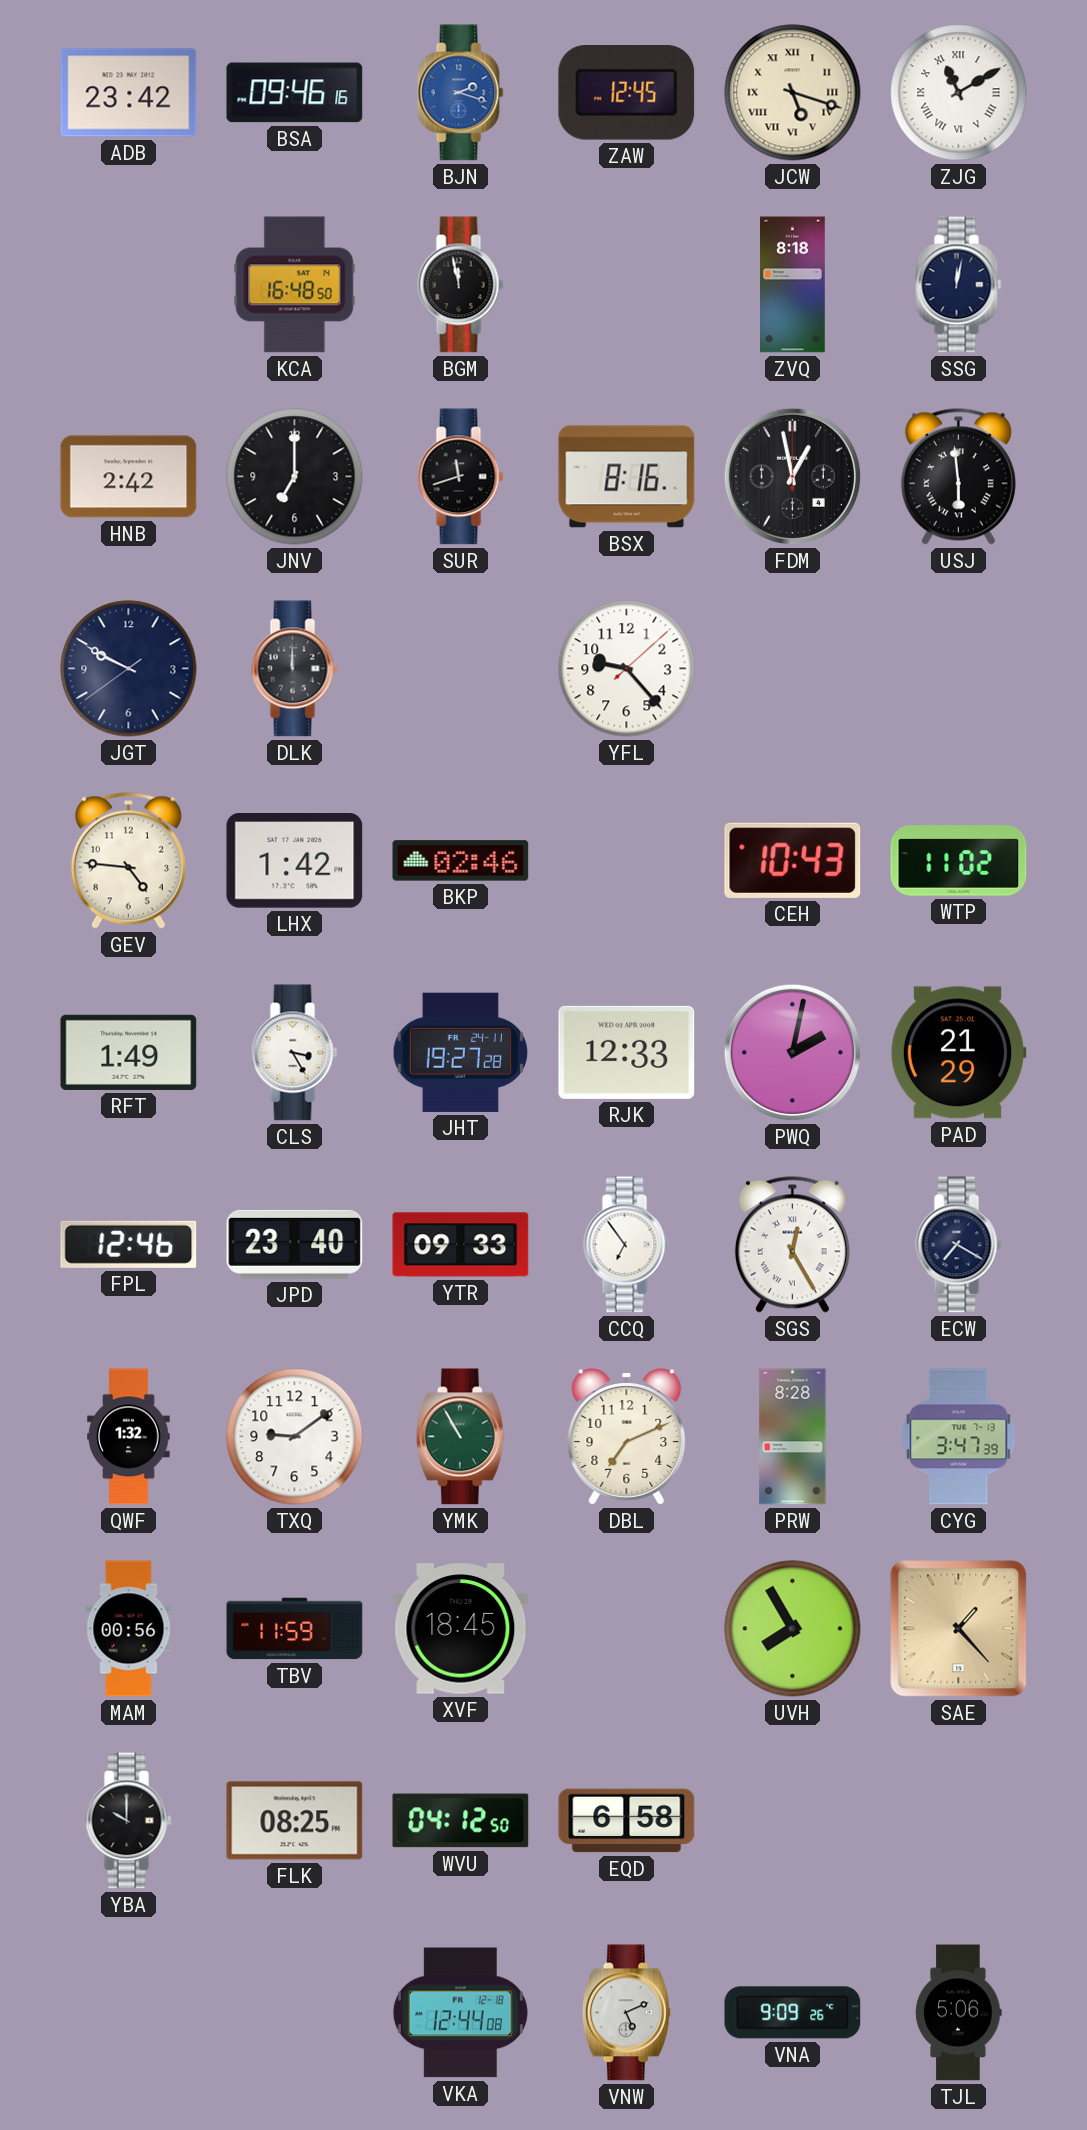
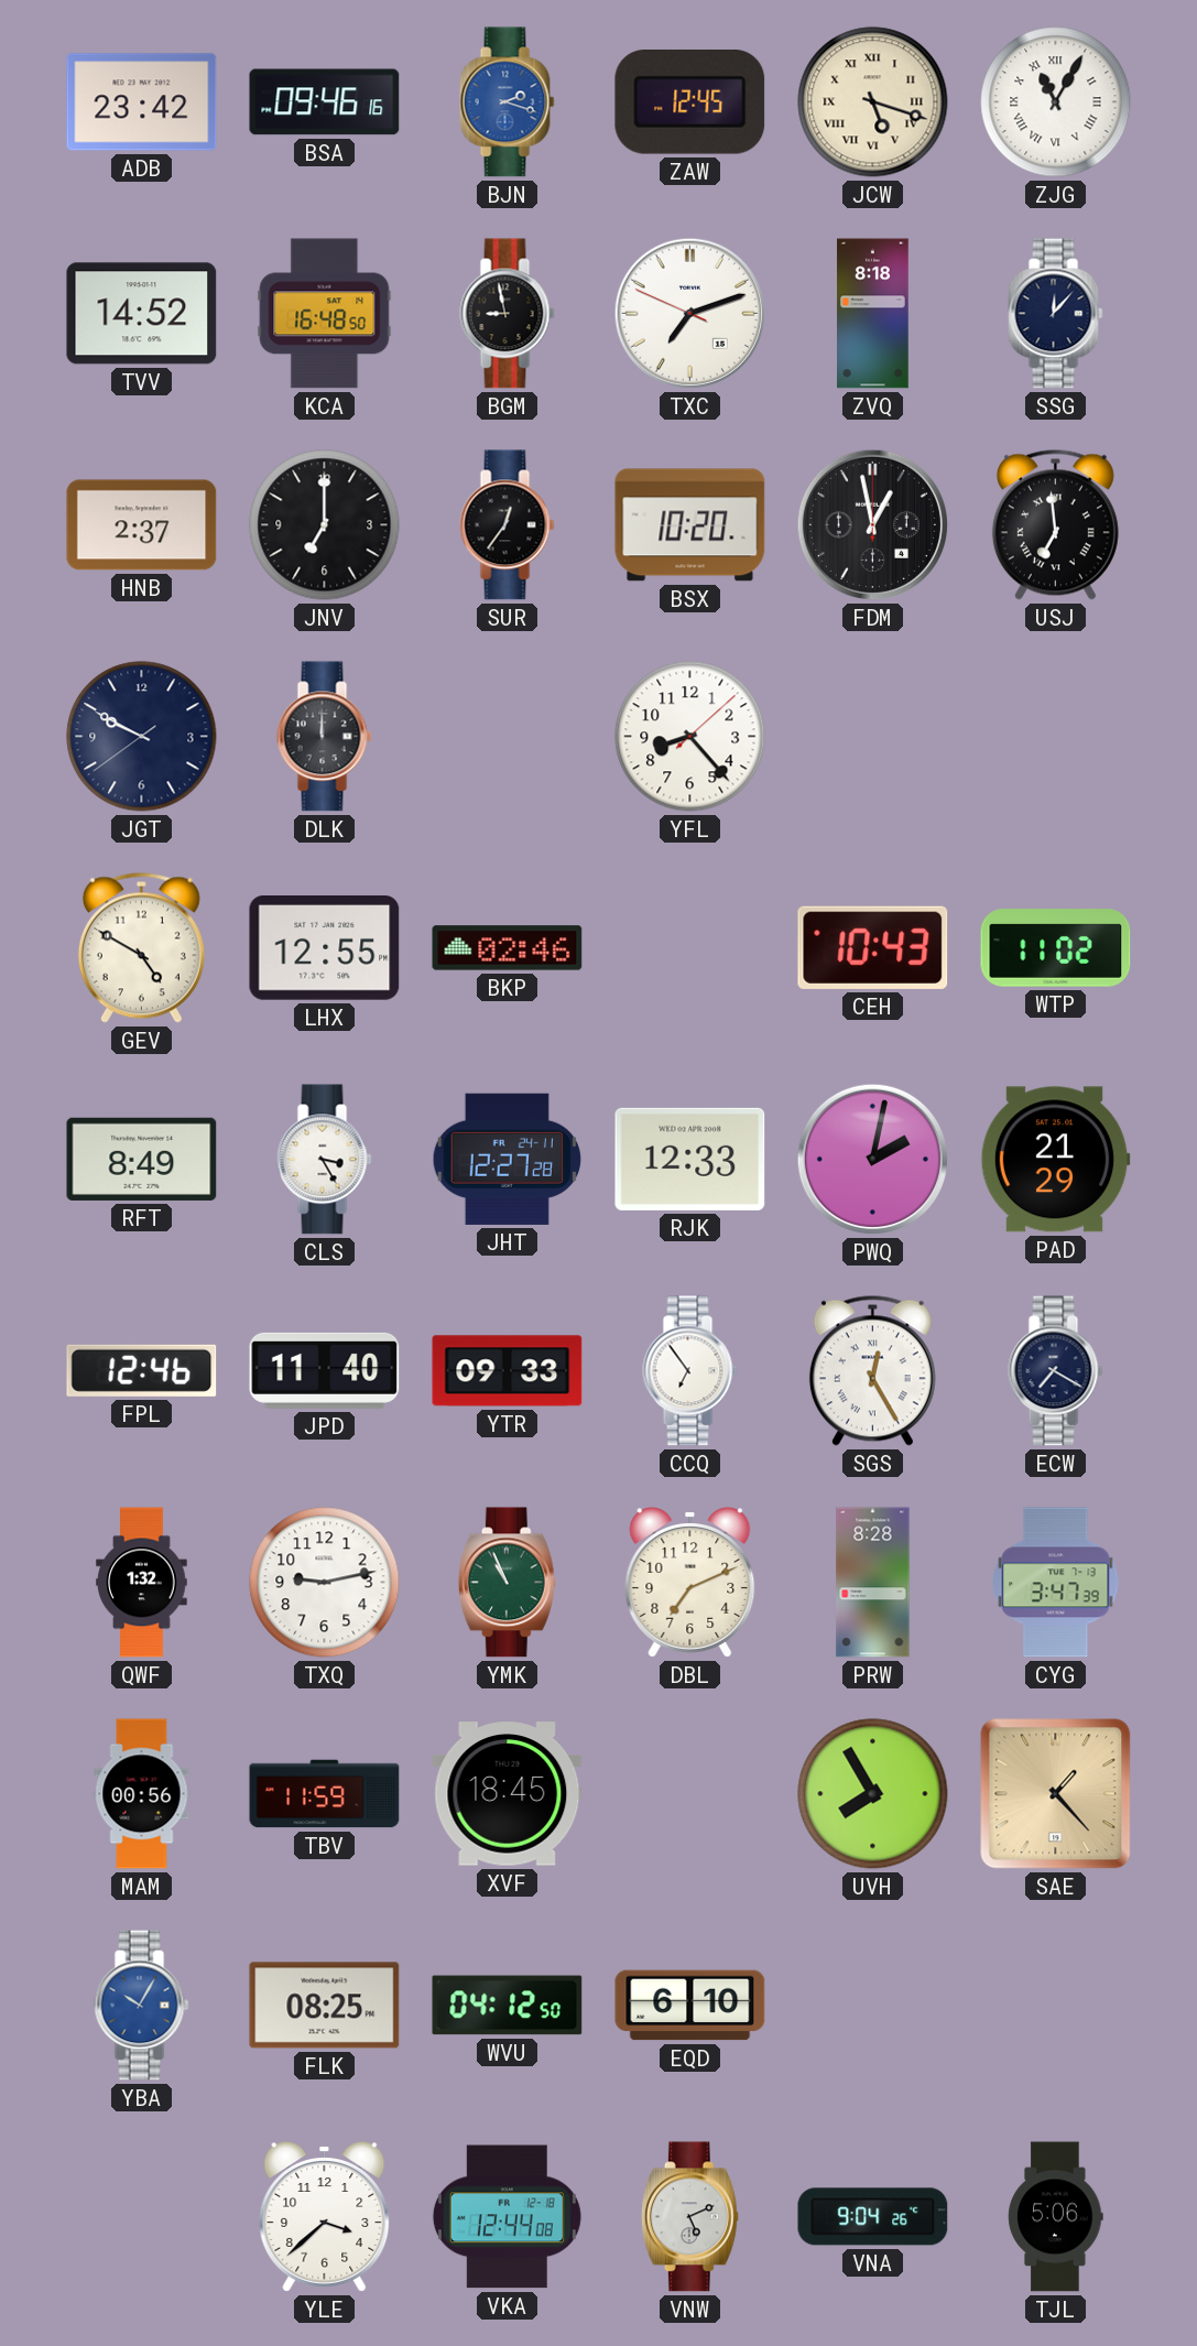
ZJG: 11:10 -> 11:05 (1056, 102)
TVV: none -> 14:52 (142, 314)
BGM: 11:58 -> 8:58 (508, 314)
TXC: none -> 7:11 (689, 313)
SSG: 12:02 -> 12:07 (1056, 314)
HNB: 2:42 -> 2:37 (142, 525)
SUR: 11:42 -> 12:36 (508, 525)
BSX: 8:16 -> 10:20 (690, 525)
USJ: 5:59 -> 6:59 (1055, 524)
YFL: 9:23 -> 8:23 (690, 737)
GEV: 4:46 -> 4:50 (141, 947)
LHX: 1:42 -> 12:55 (325, 948)
RFT: 1:49 -> 8:49 (142, 1159)
JHT: 19:27 -> 12:27 (507, 1159)
JPD: 23:40 -> 11:40 (325, 1370)
TXQ: 9:09 -> 9:13 (325, 1583)
YMK: 10:55 -> 10:56 (507, 1583)
YBA: 10:00 -> 10:05 (142, 2006)
YBA dial: black -> blue (142, 2006)
EQD: 6:58 -> 6:10 (690, 2006)
YLE: none -> 3:38 (325, 2217)
VNA: 9:09 -> 9:04 (873, 2217)
